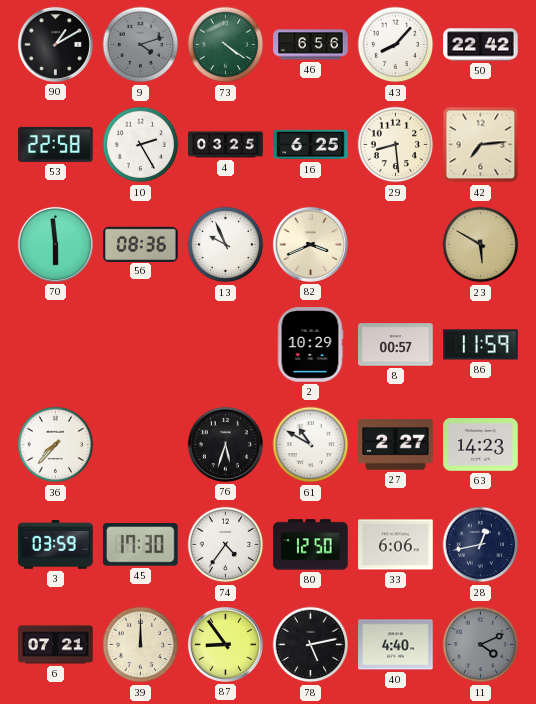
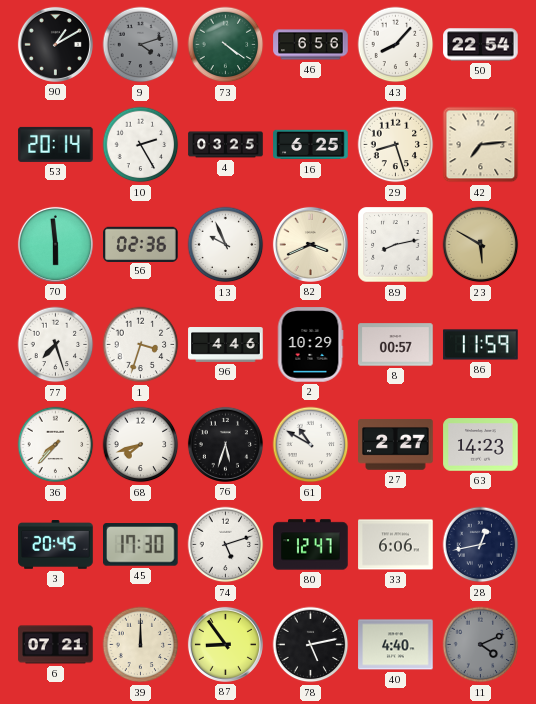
50: 22:42 -> 22:54 (481, 45)
53: 22:58 -> 20:14 (56, 144)
29: 8:29 -> 8:27 (396, 145)
56: 08:36 -> 02:36 (141, 244)
89: none -> 8:13 (396, 245)
77: none -> 7:27 (56, 345)
1: none -> 3:33 (141, 345)
96: none -> 4:46 (226, 345)
68: none -> 7:42 (141, 445)
3: 03:59 -> 20:45 (56, 545)
74: 4:36 -> 5:12 (226, 545)
80: 12:50 -> 12:47 (311, 545)
